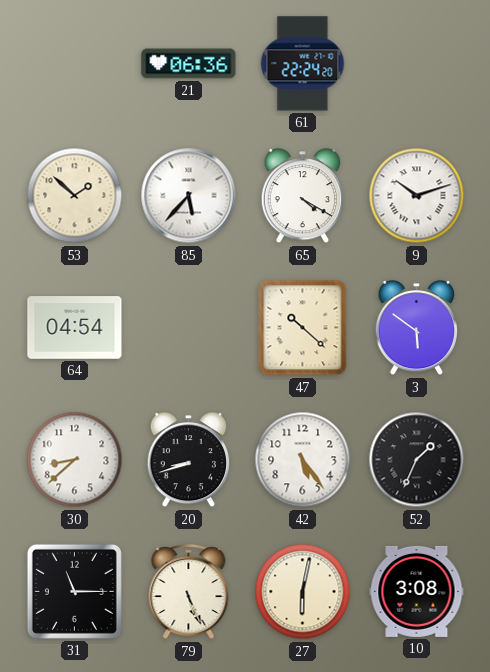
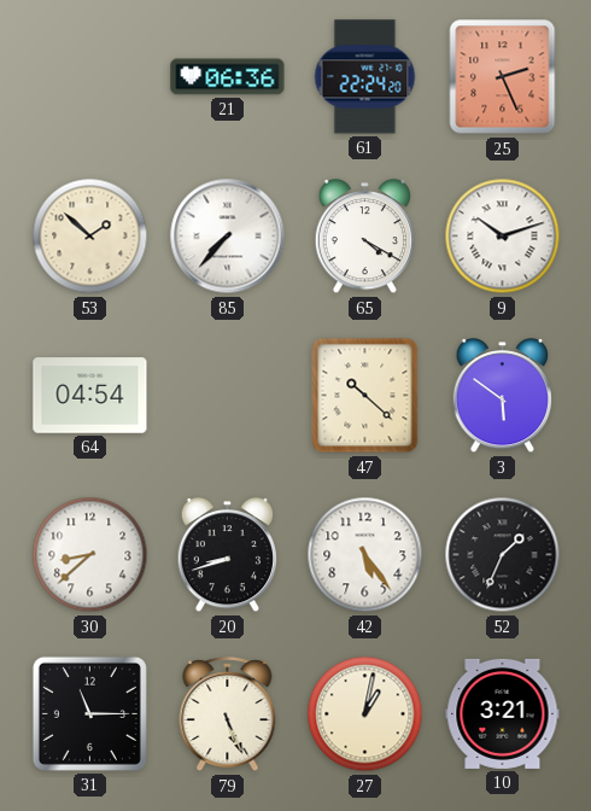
25: none -> 2:26 (503, 77)
85: 5:37 -> 7:37 (228, 237)
27: 6:02 -> 1:02 (365, 714)
10: 3:08 -> 3:21 (503, 713)
